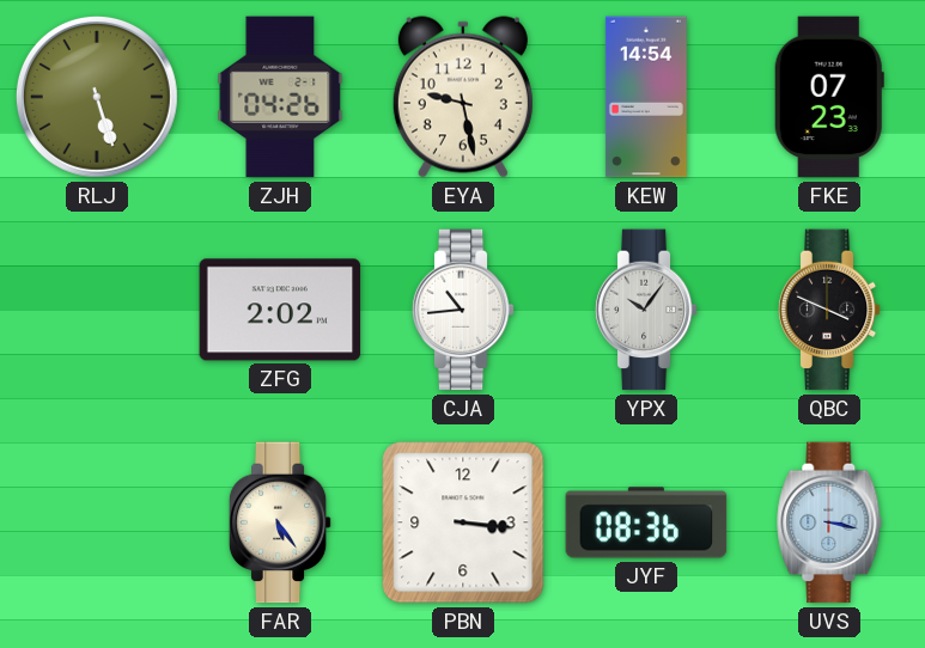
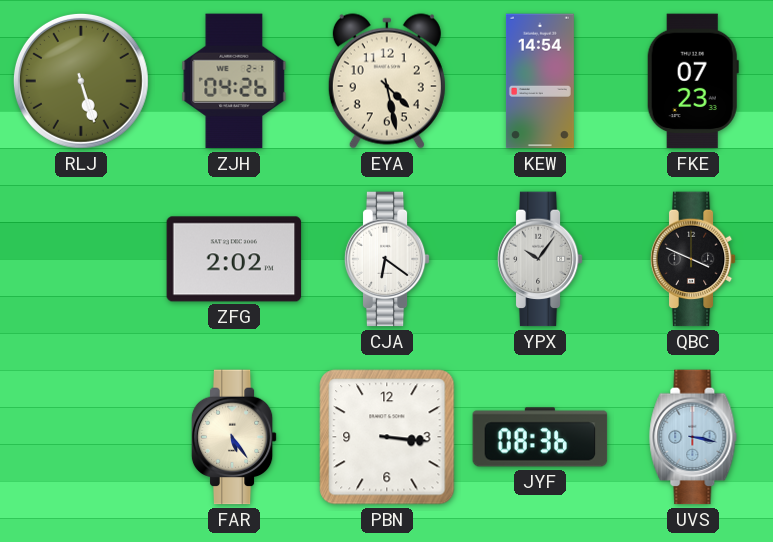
EYA: 9:28 -> 4:28 (387, 81)
CJA: 10:44 -> 6:21 (387, 259)
